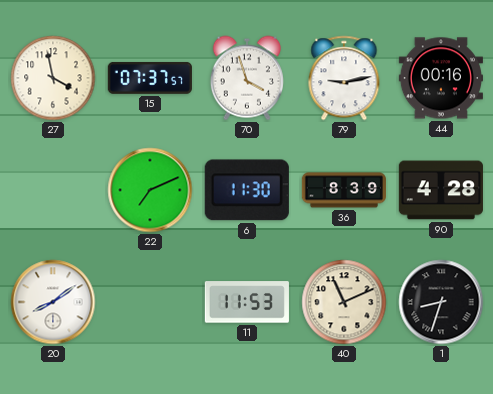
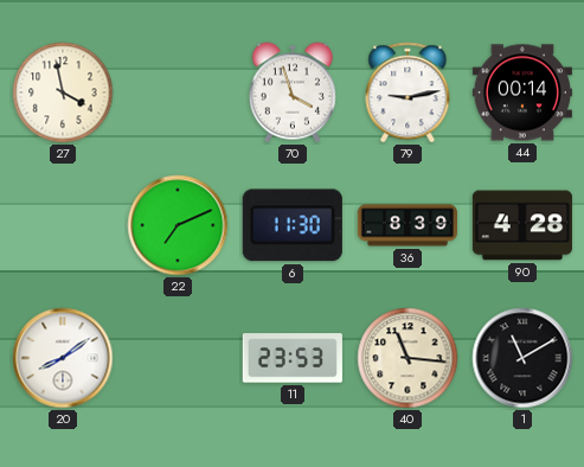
15: 07:37 -> none (150, 78)
44: 00:16 -> 00:14 (522, 92)
11: 11:53 -> 23:53 (293, 358)
40: 11:11 -> 11:16 (407, 358)
1: 8:33 -> 11:10 (522, 358)
